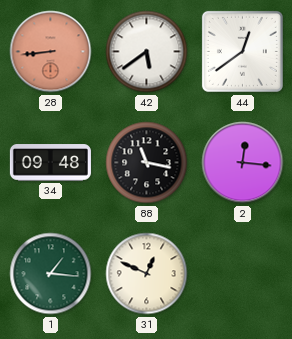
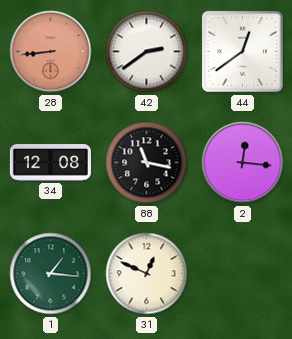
42: 5:39 -> 2:39 (147, 52)
34: 09:48 -> 12:08 (50, 163)
